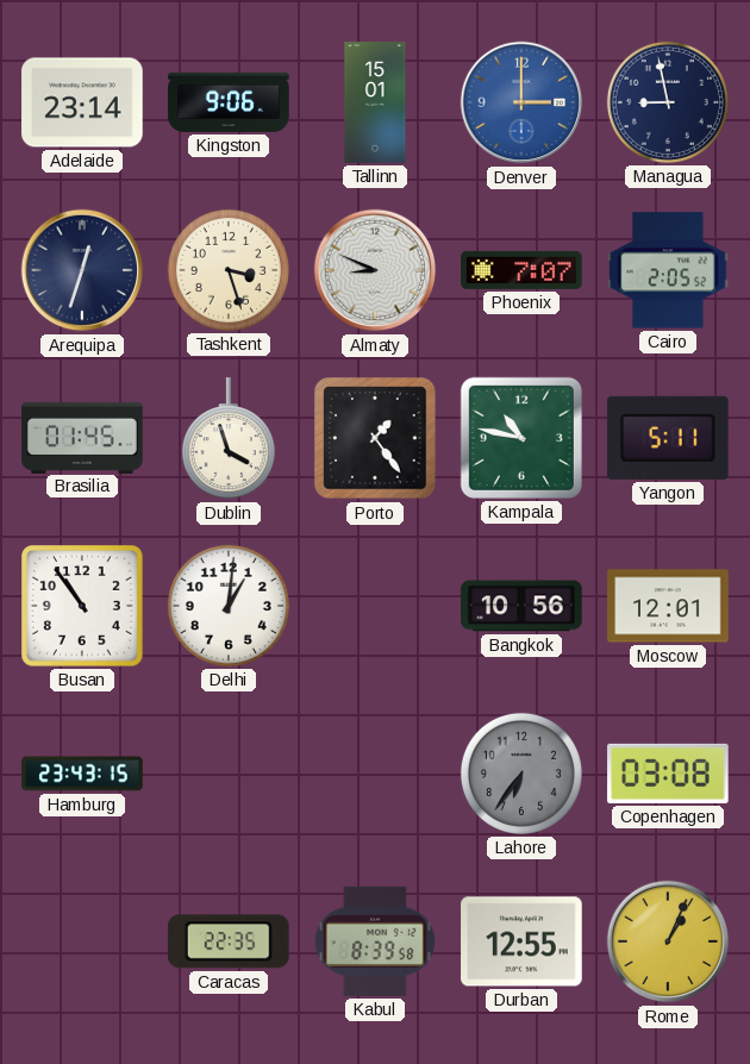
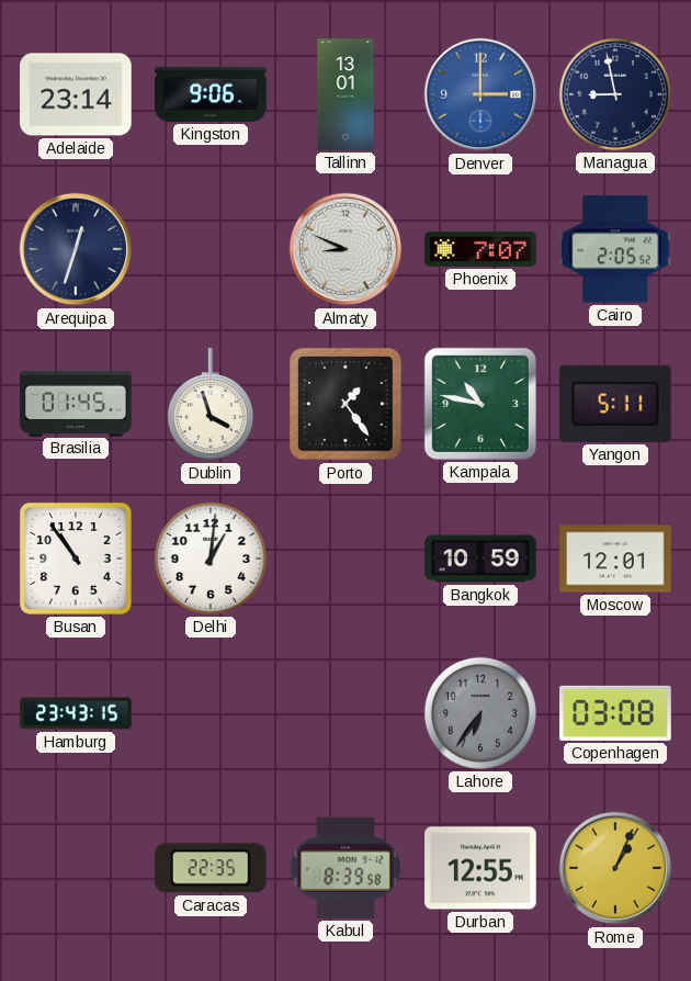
Tallinn: 15:01 -> 13:01 (346, 94)
Tashkent: 3:27 -> none (229, 270)
Bangkok: 10:56 -> 10:59 (480, 559)
